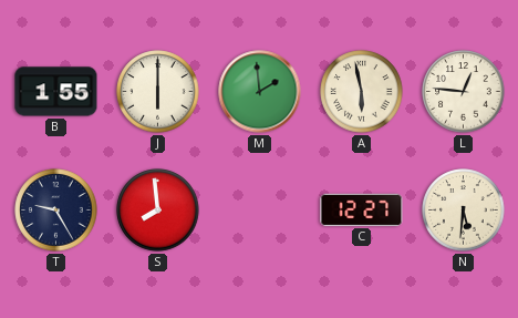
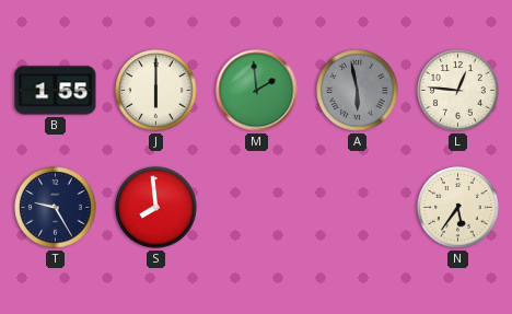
A dial: cream -> grey (358, 91)
C: 12:27 -> none (362, 209)
N: 5:31 -> 5:36 (458, 208)
